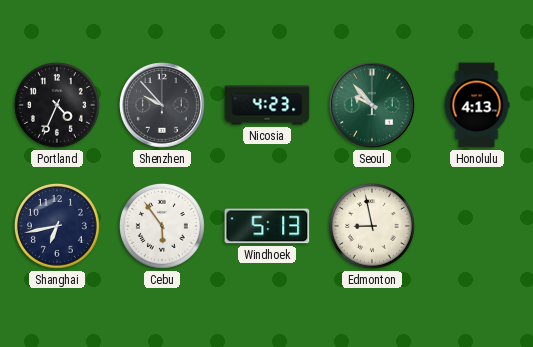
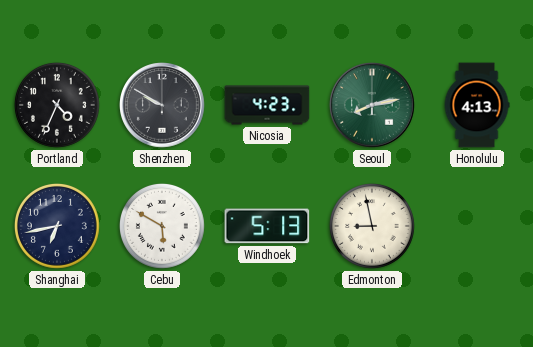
Shenzhen: 9:53 -> 9:50 (162, 105)
Seoul: 9:53 -> 8:13 (372, 105)
Cebu: 5:54 -> 5:50 (162, 226)
